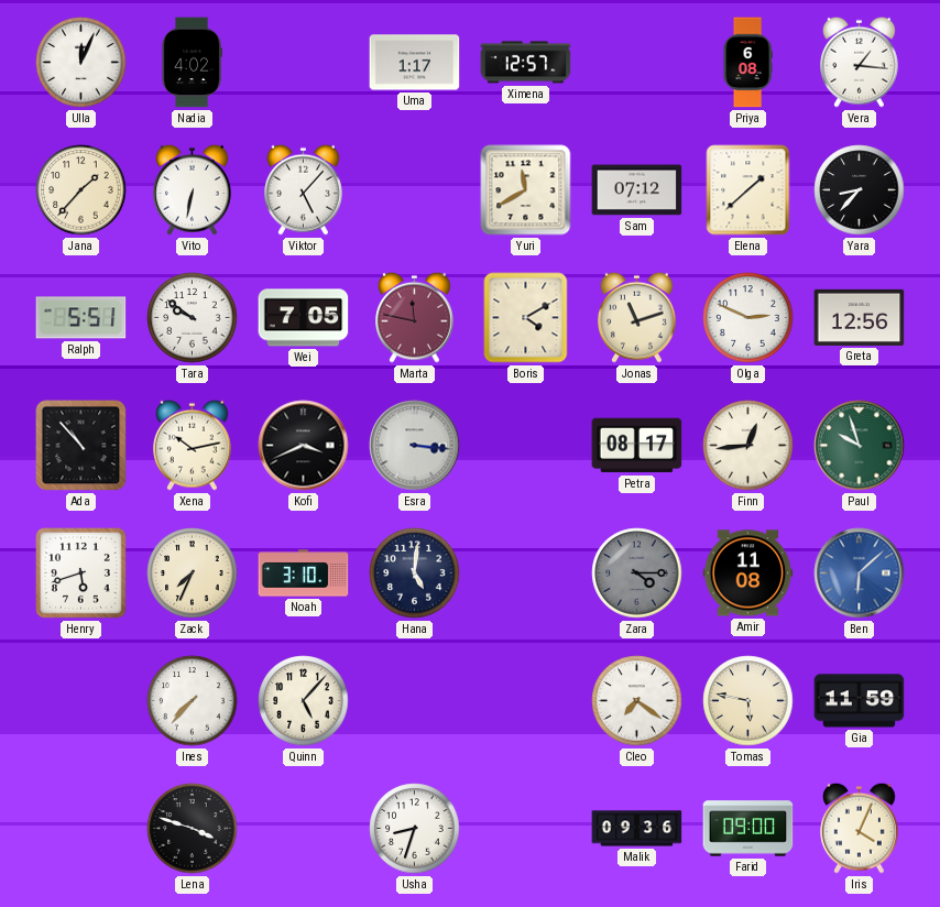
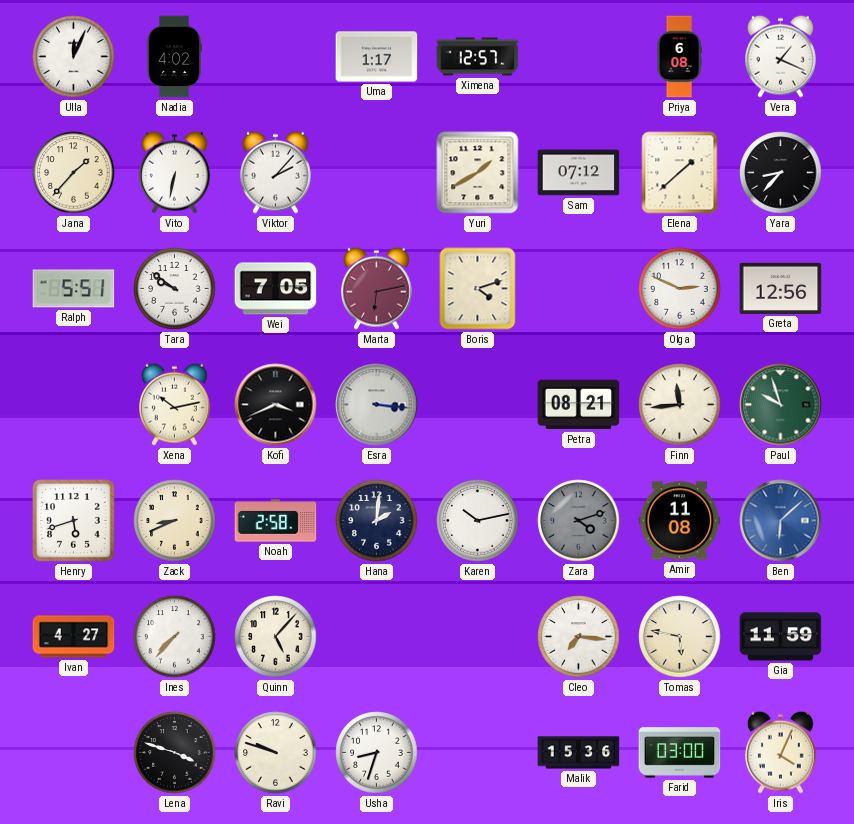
Vera: 1:16 -> 1:19 (781, 56)
Viktor: 5:07 -> 2:07 (276, 172)
Yuri: 11:40 -> 1:40 (478, 173)
Marta: 11:47 -> 6:13 (377, 288)
Boris: 4:10 -> 4:12 (478, 289)
Jonas: 11:12 -> none (637, 317)
Ada: 10:53 -> none (81, 446)
Petra: 08:17 -> 08:21 (579, 405)
Finn: 12:44 -> 11:44 (680, 405)
Zack: 7:34 -> 8:41 (175, 521)
Noah: 3:10 -> 2:58 (276, 521)
Hana: 5:01 -> 2:01 (377, 521)
Karen: none -> 10:13 (478, 521)
Zara: 4:15 -> 4:12 (579, 521)
Ivan: none -> 4:27 (74, 637)
Cleo: 7:21 -> 7:16 (579, 637)
Ravi: none -> 9:48 (276, 753)
Malik: 09:36 -> 15:36 (579, 753)
Farid: 09:00 -> 03:00 (680, 753)
